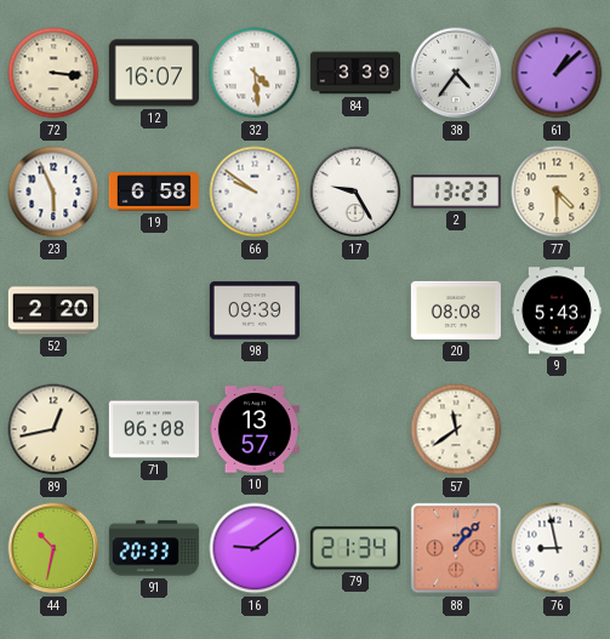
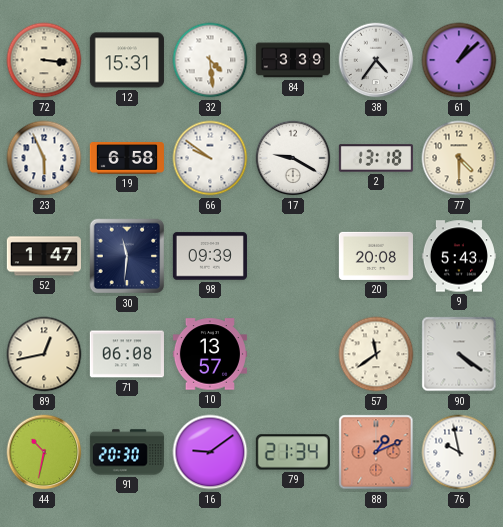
12: 16:07 -> 15:31 (127, 60)
17: 9:25 -> 9:20 (293, 158)
2: 13:23 -> 13:18 (376, 158)
52: 2:20 -> 1:47 (44, 256)
30: none -> 11:31 (127, 256)
20: 08:08 -> 20:08 (376, 256)
90: none -> 4:21 (459, 354)
91: 20:33 -> 20:30 (127, 452)
88: 1:07 -> 1:11 (376, 452)
76: 8:58 -> 9:58 (459, 452)
